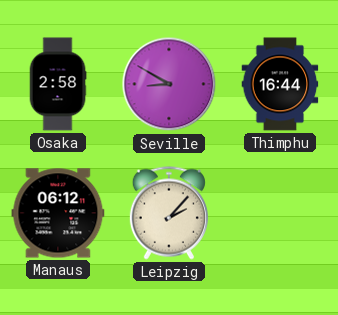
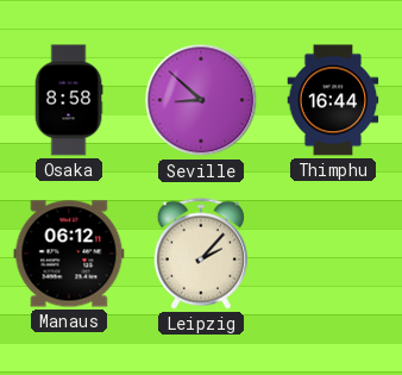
Osaka: 2:58 -> 8:58 (69, 100)
Seville: 8:50 -> 8:52 (201, 100)
